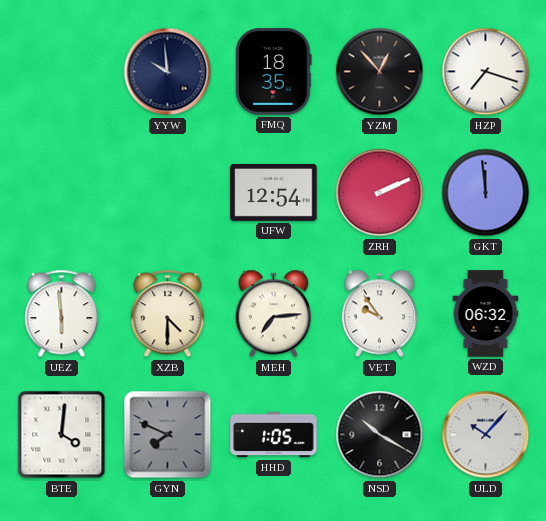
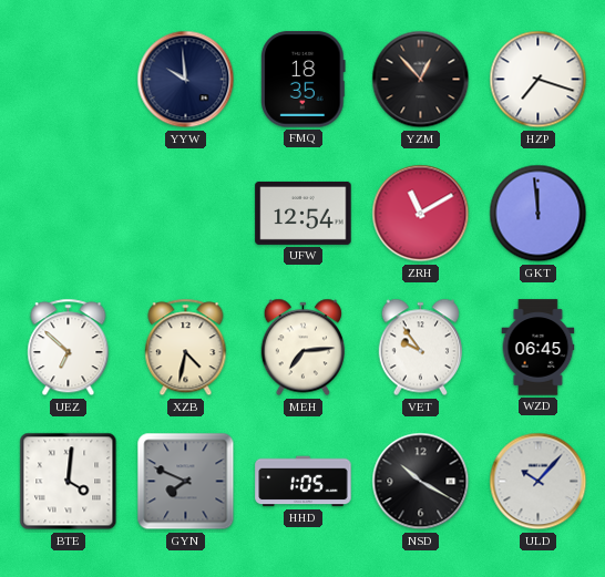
ZRH: 2:11 -> 11:10 (421, 214)
UEZ: 5:59 -> 6:52 (69, 348)
XZB: 4:30 -> 4:32 (186, 348)
WZD: 06:32 -> 06:45 (539, 348)
